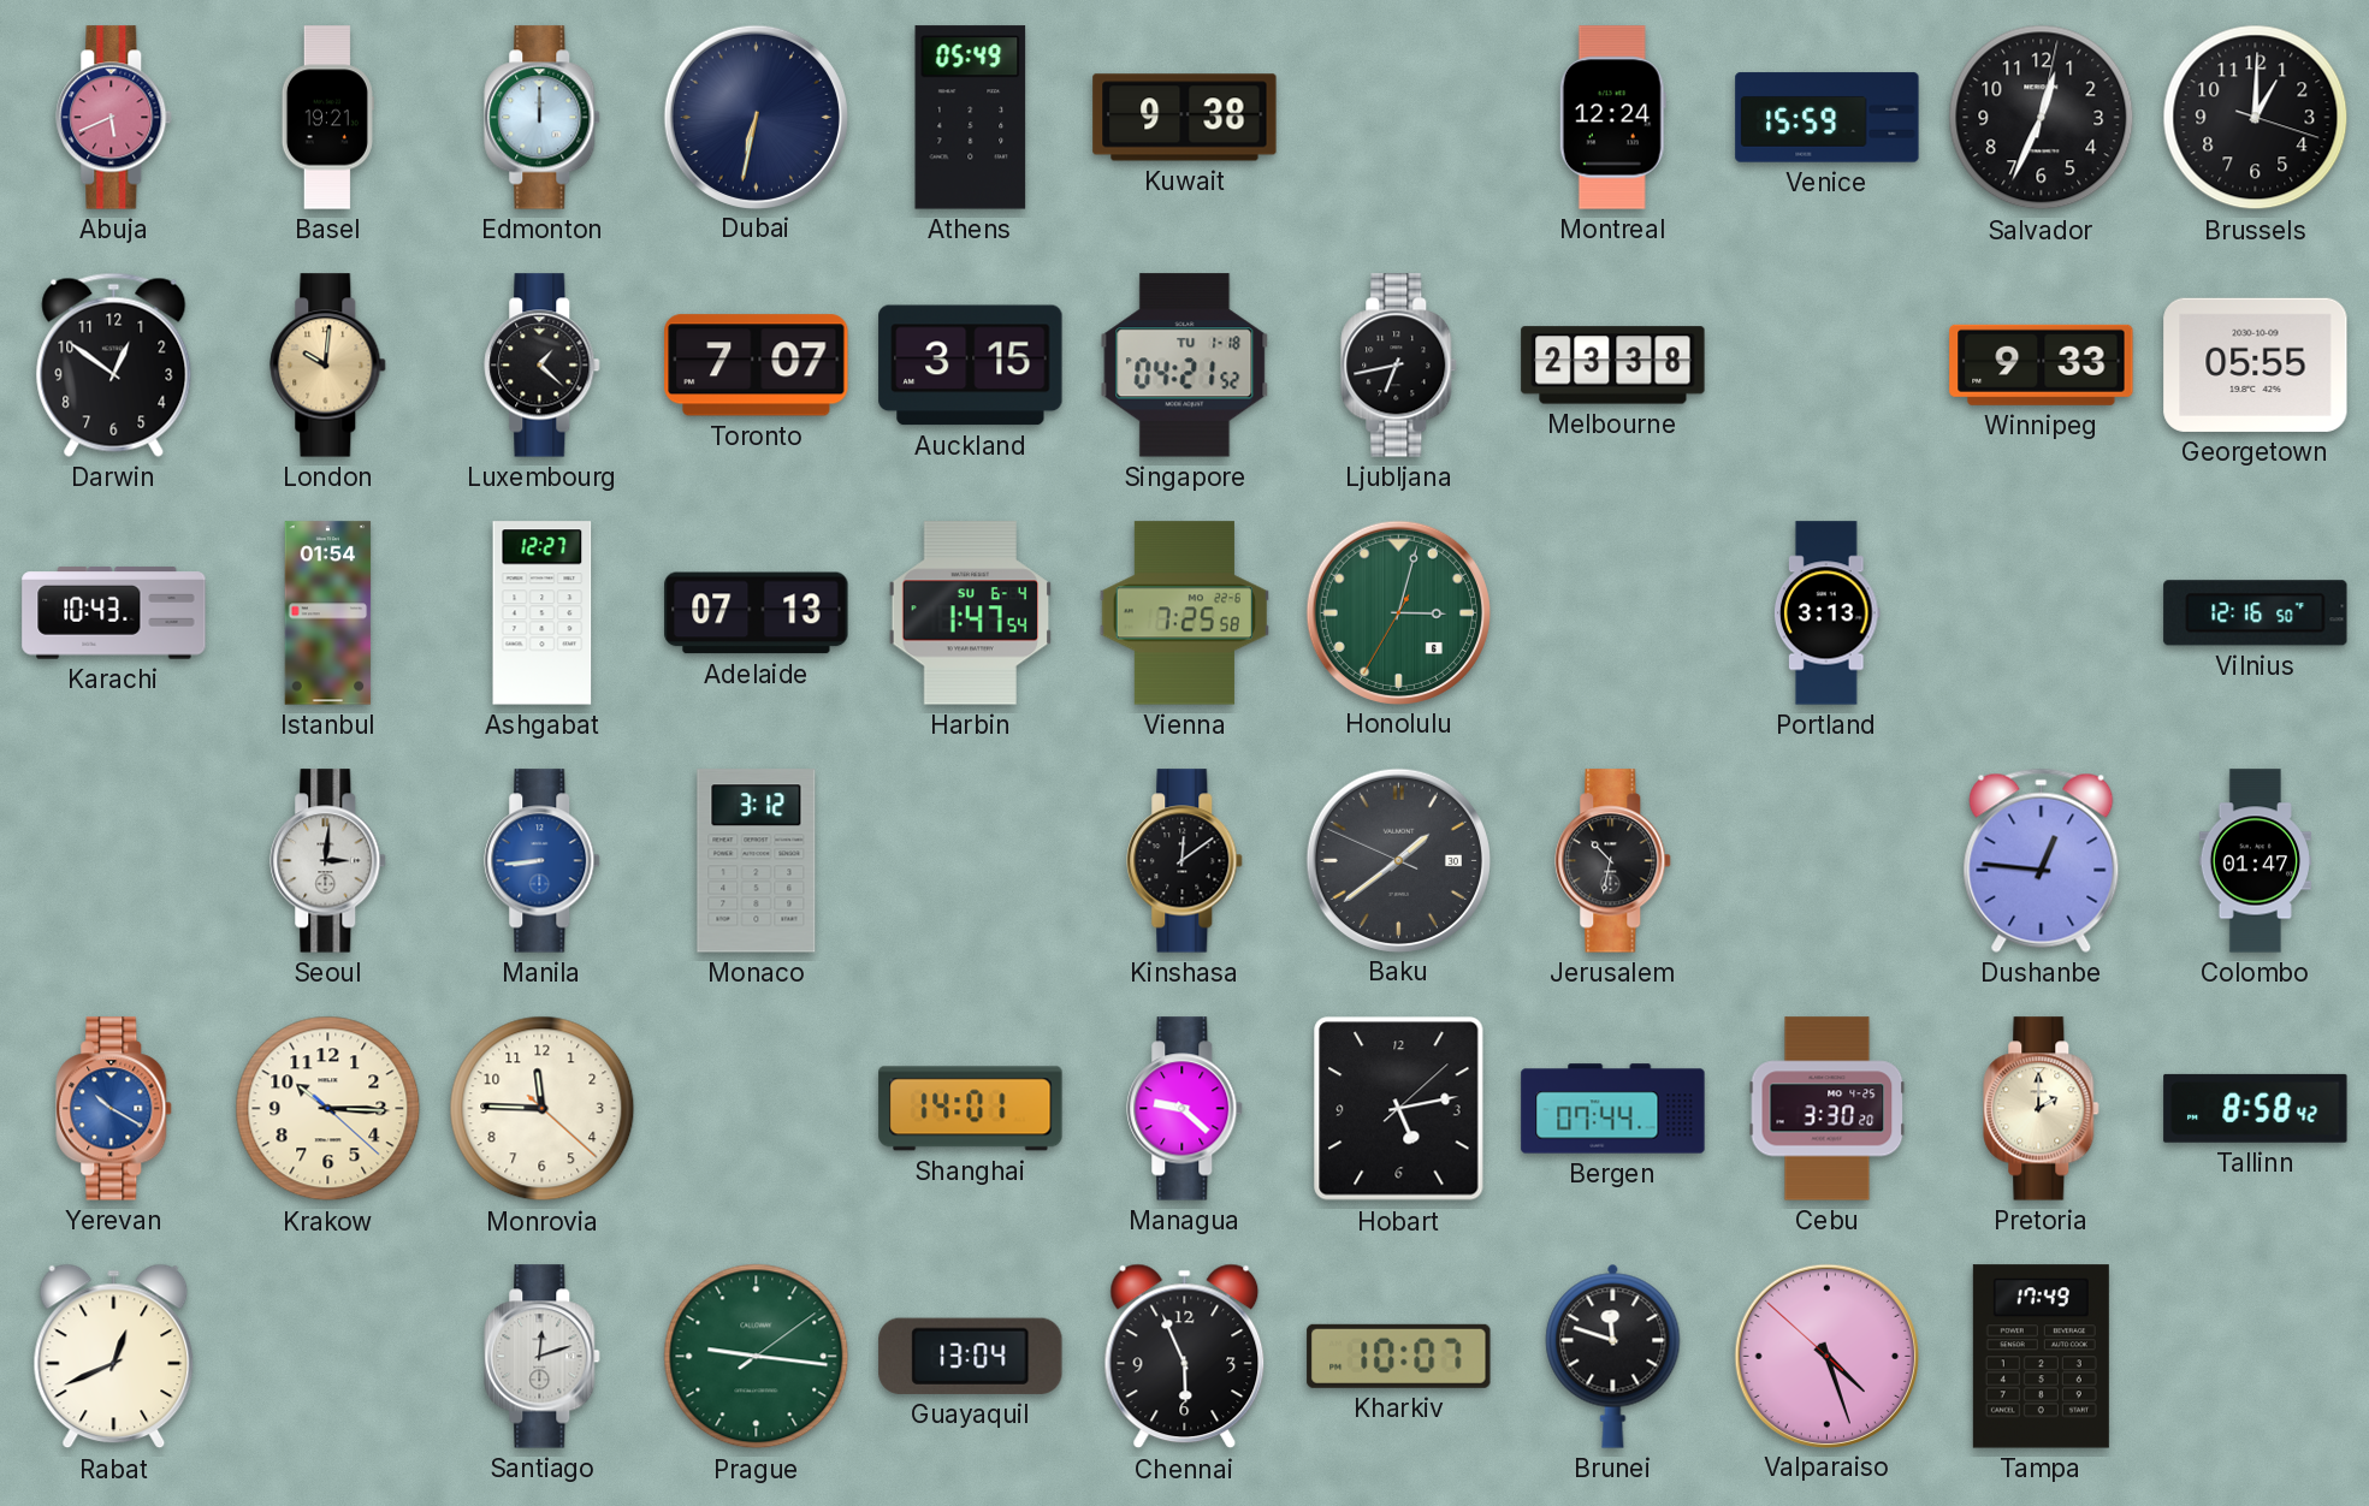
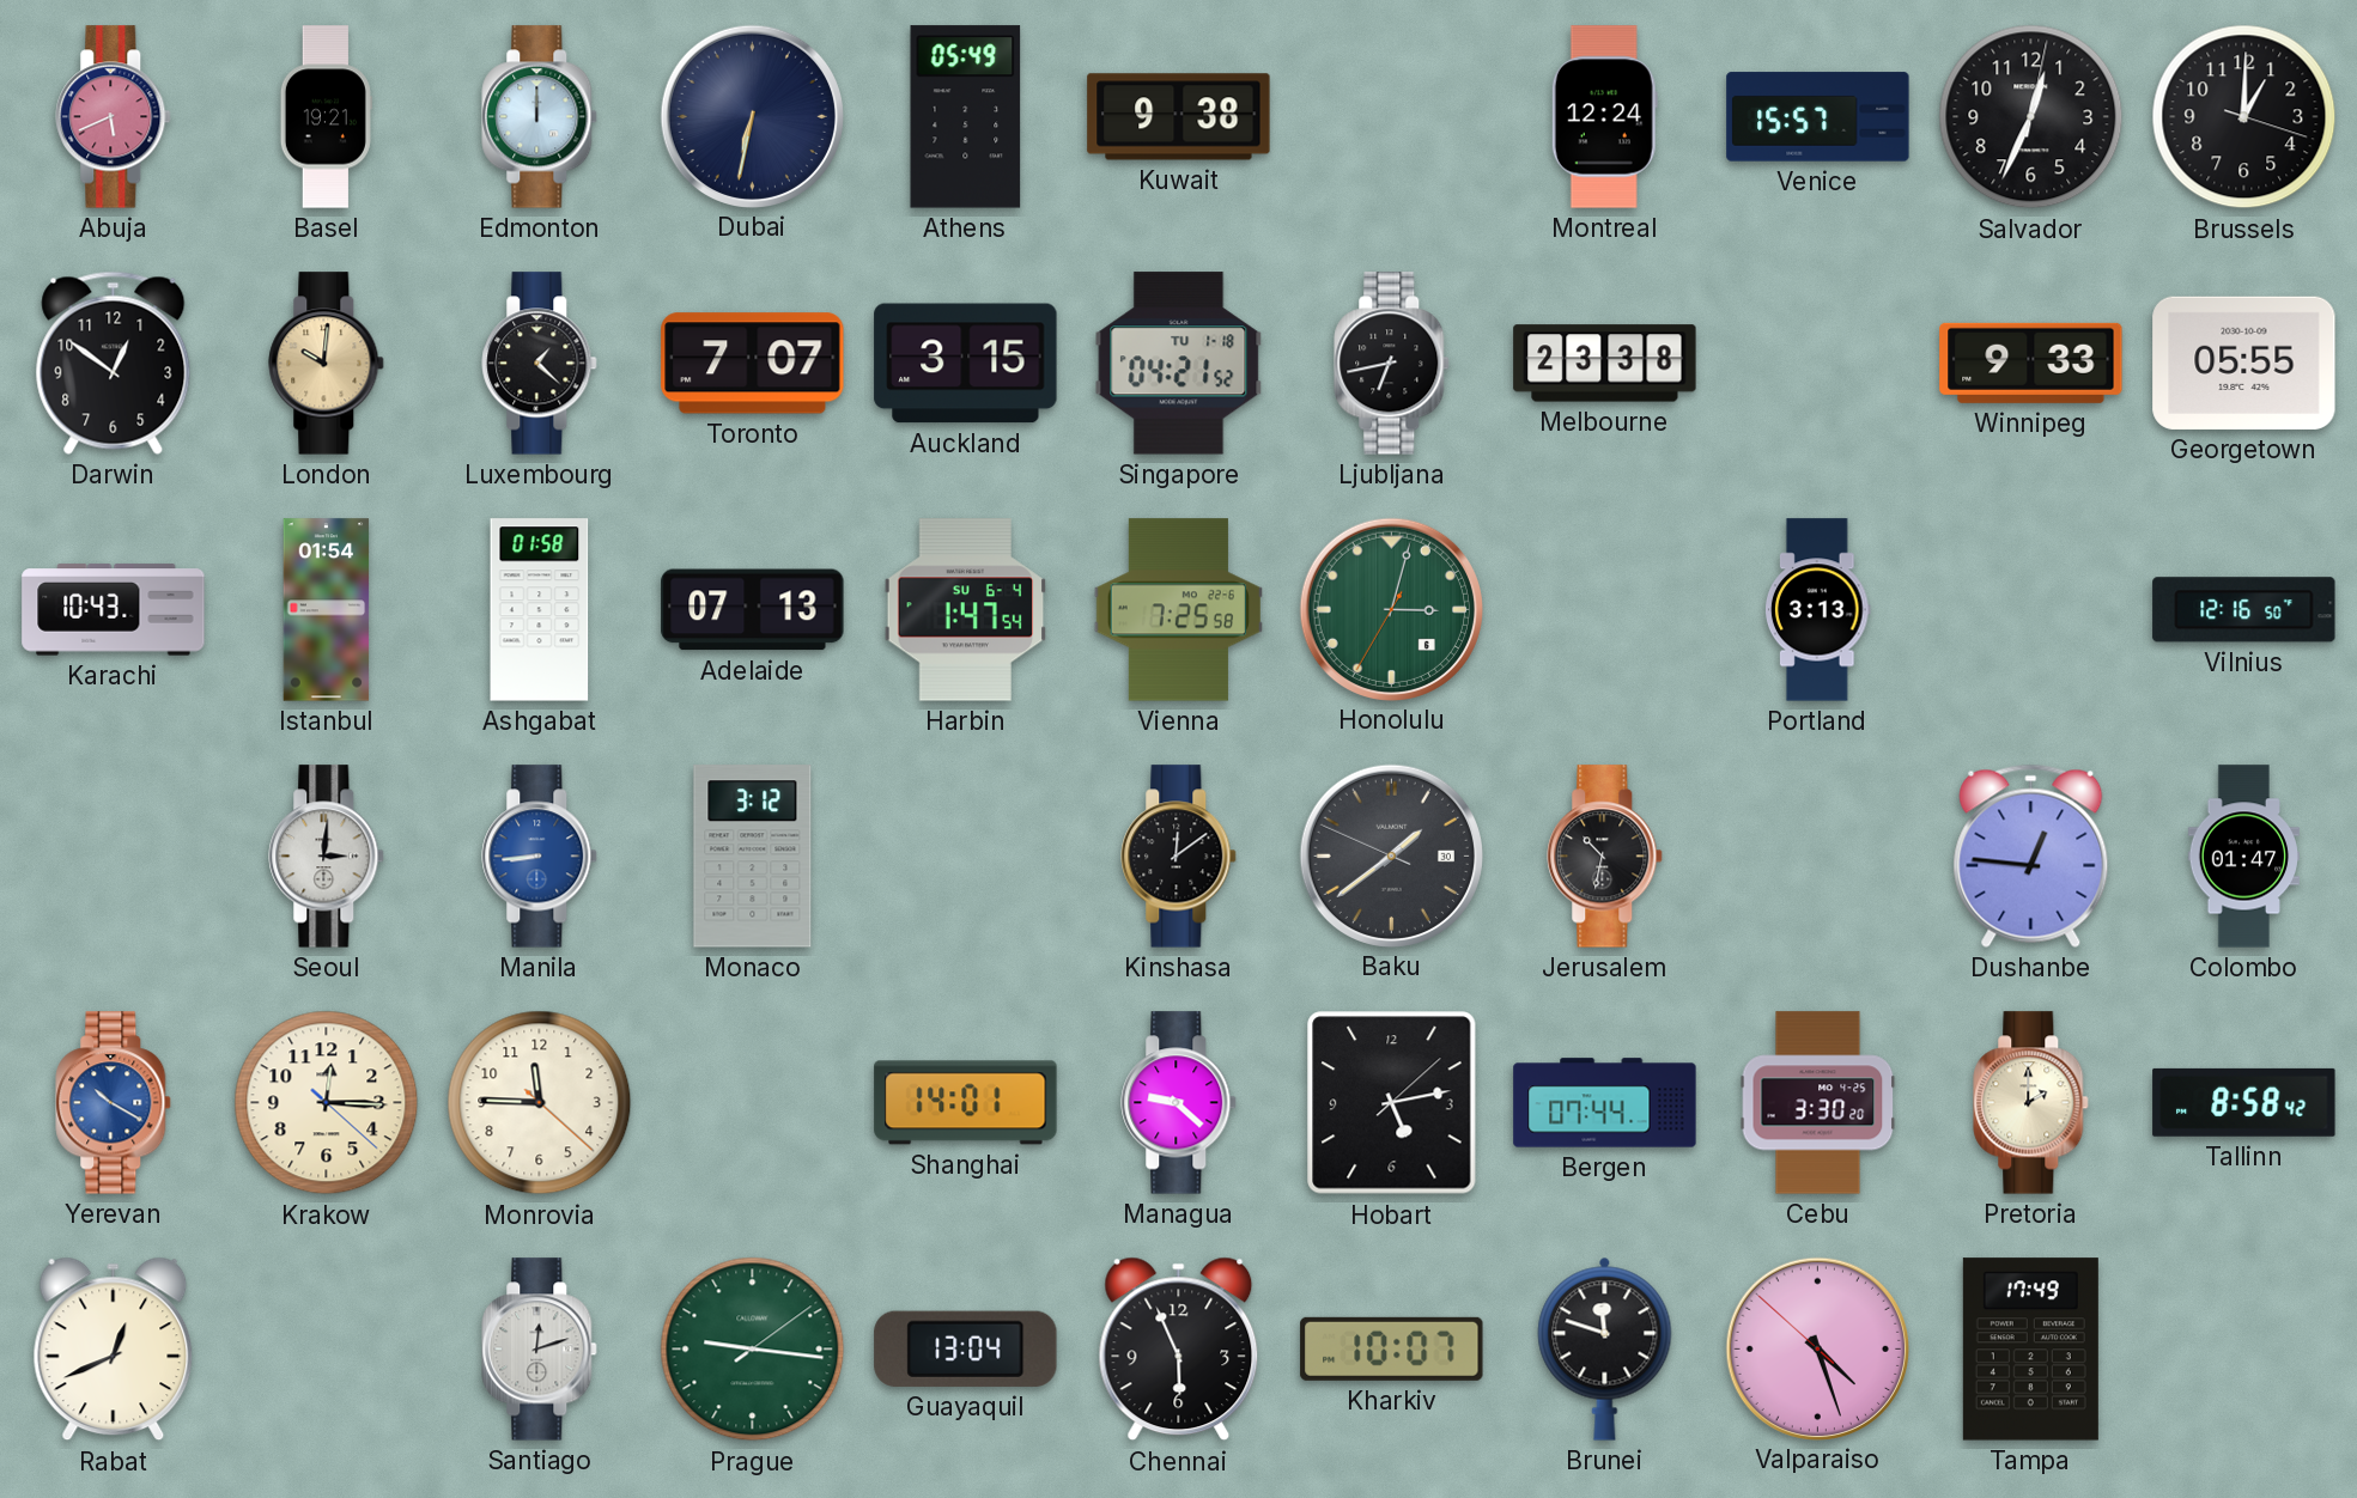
Venice: 15:59 -> 15:57 (1818, 117)
Ashgabat: 12:27 -> 01:58 (540, 610)
Krakow: 10:15 -> 12:15 (327, 1103)
